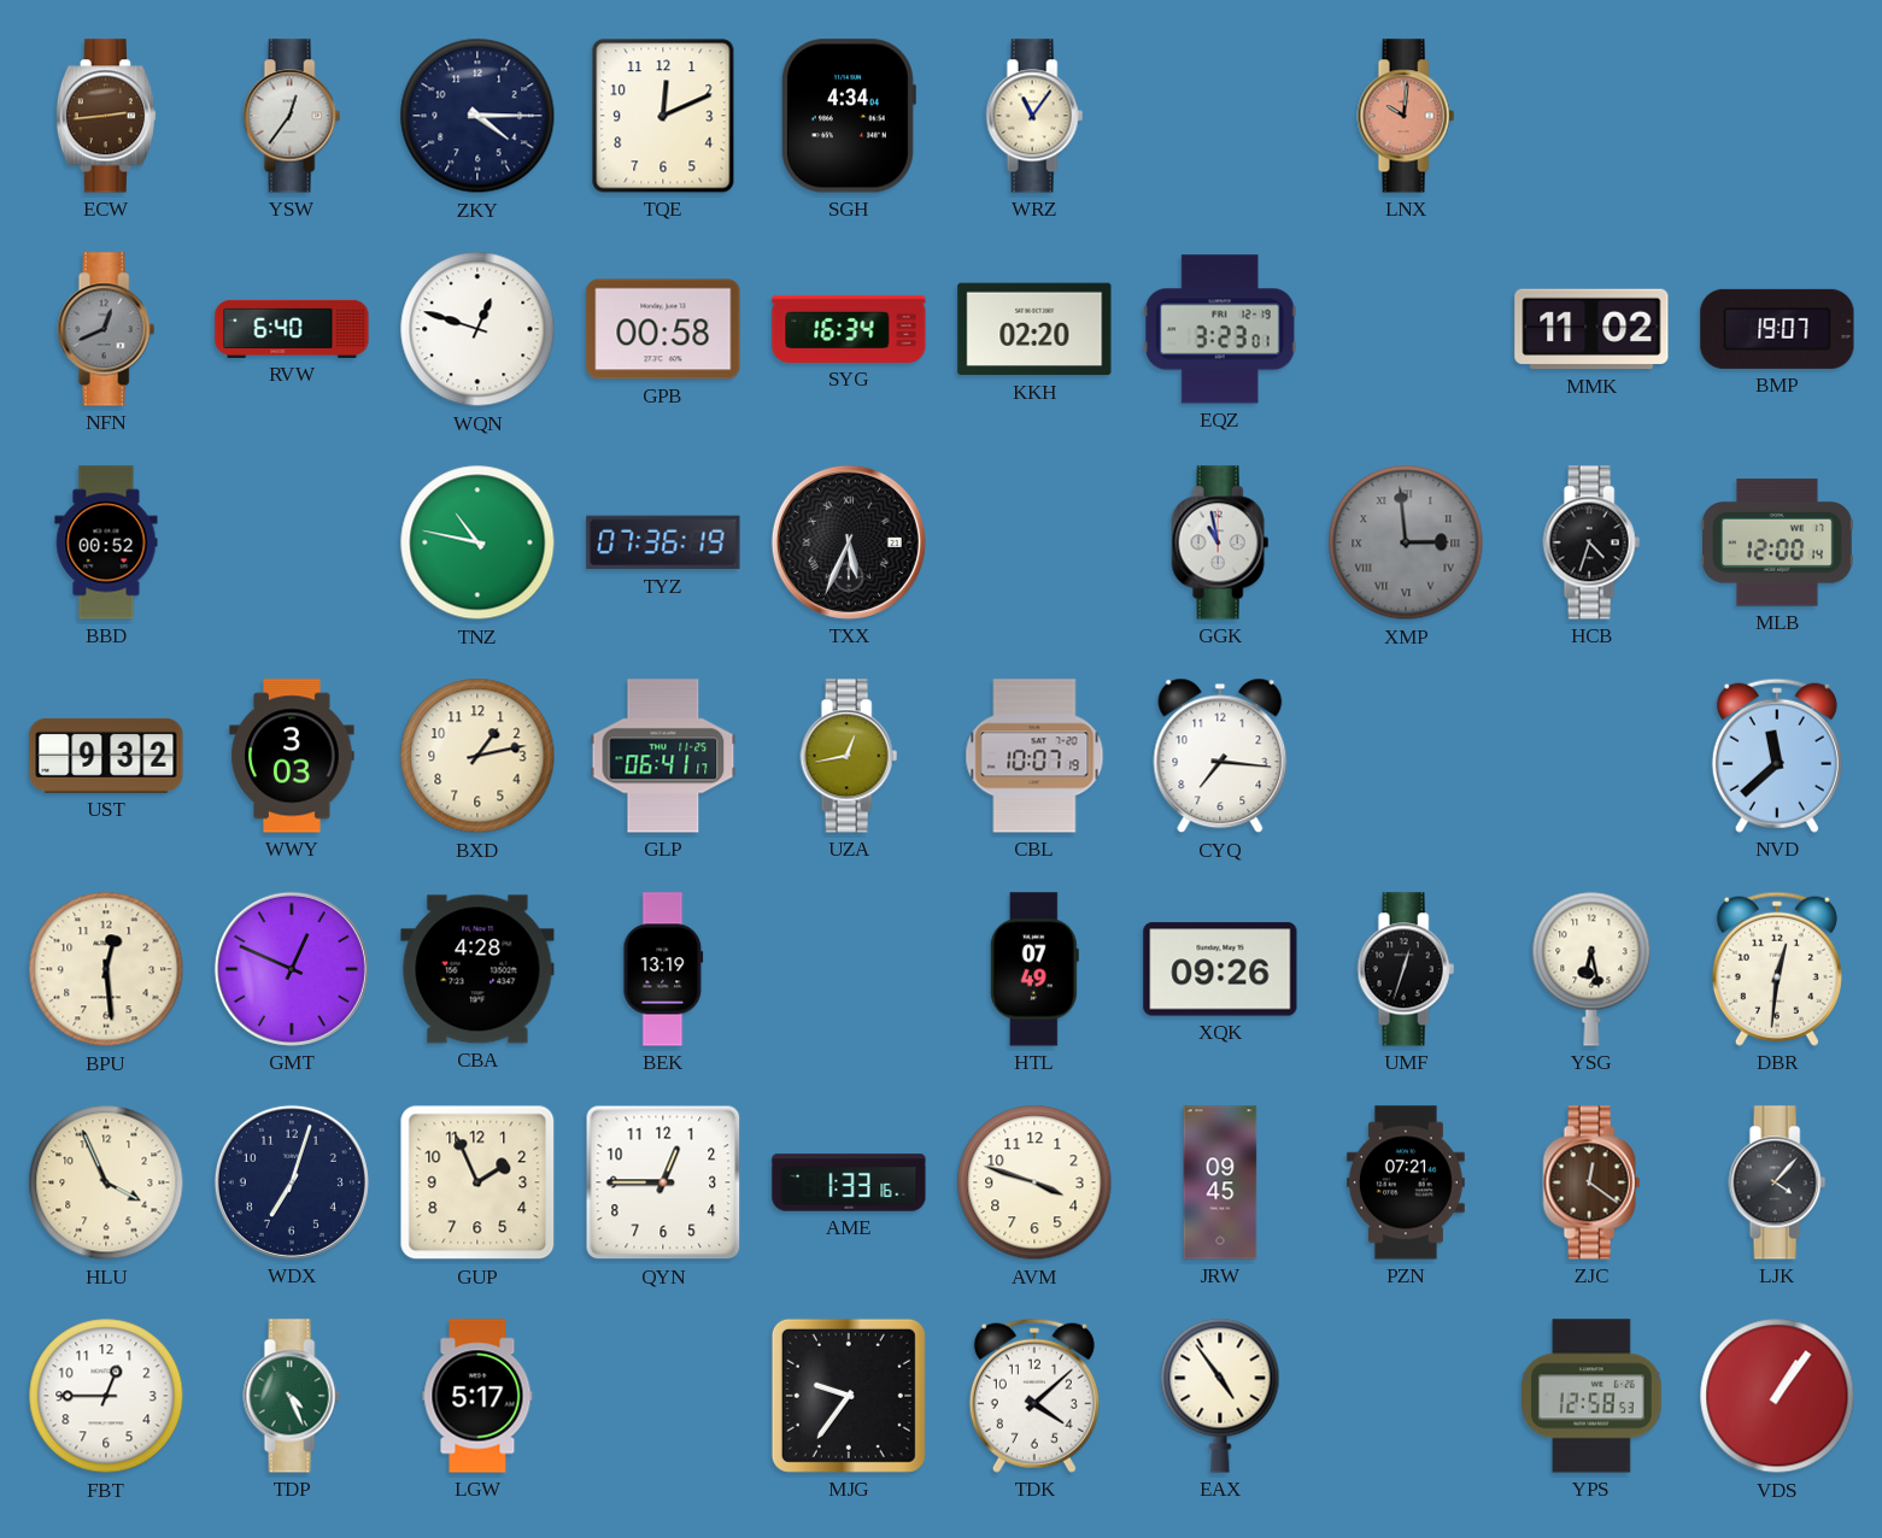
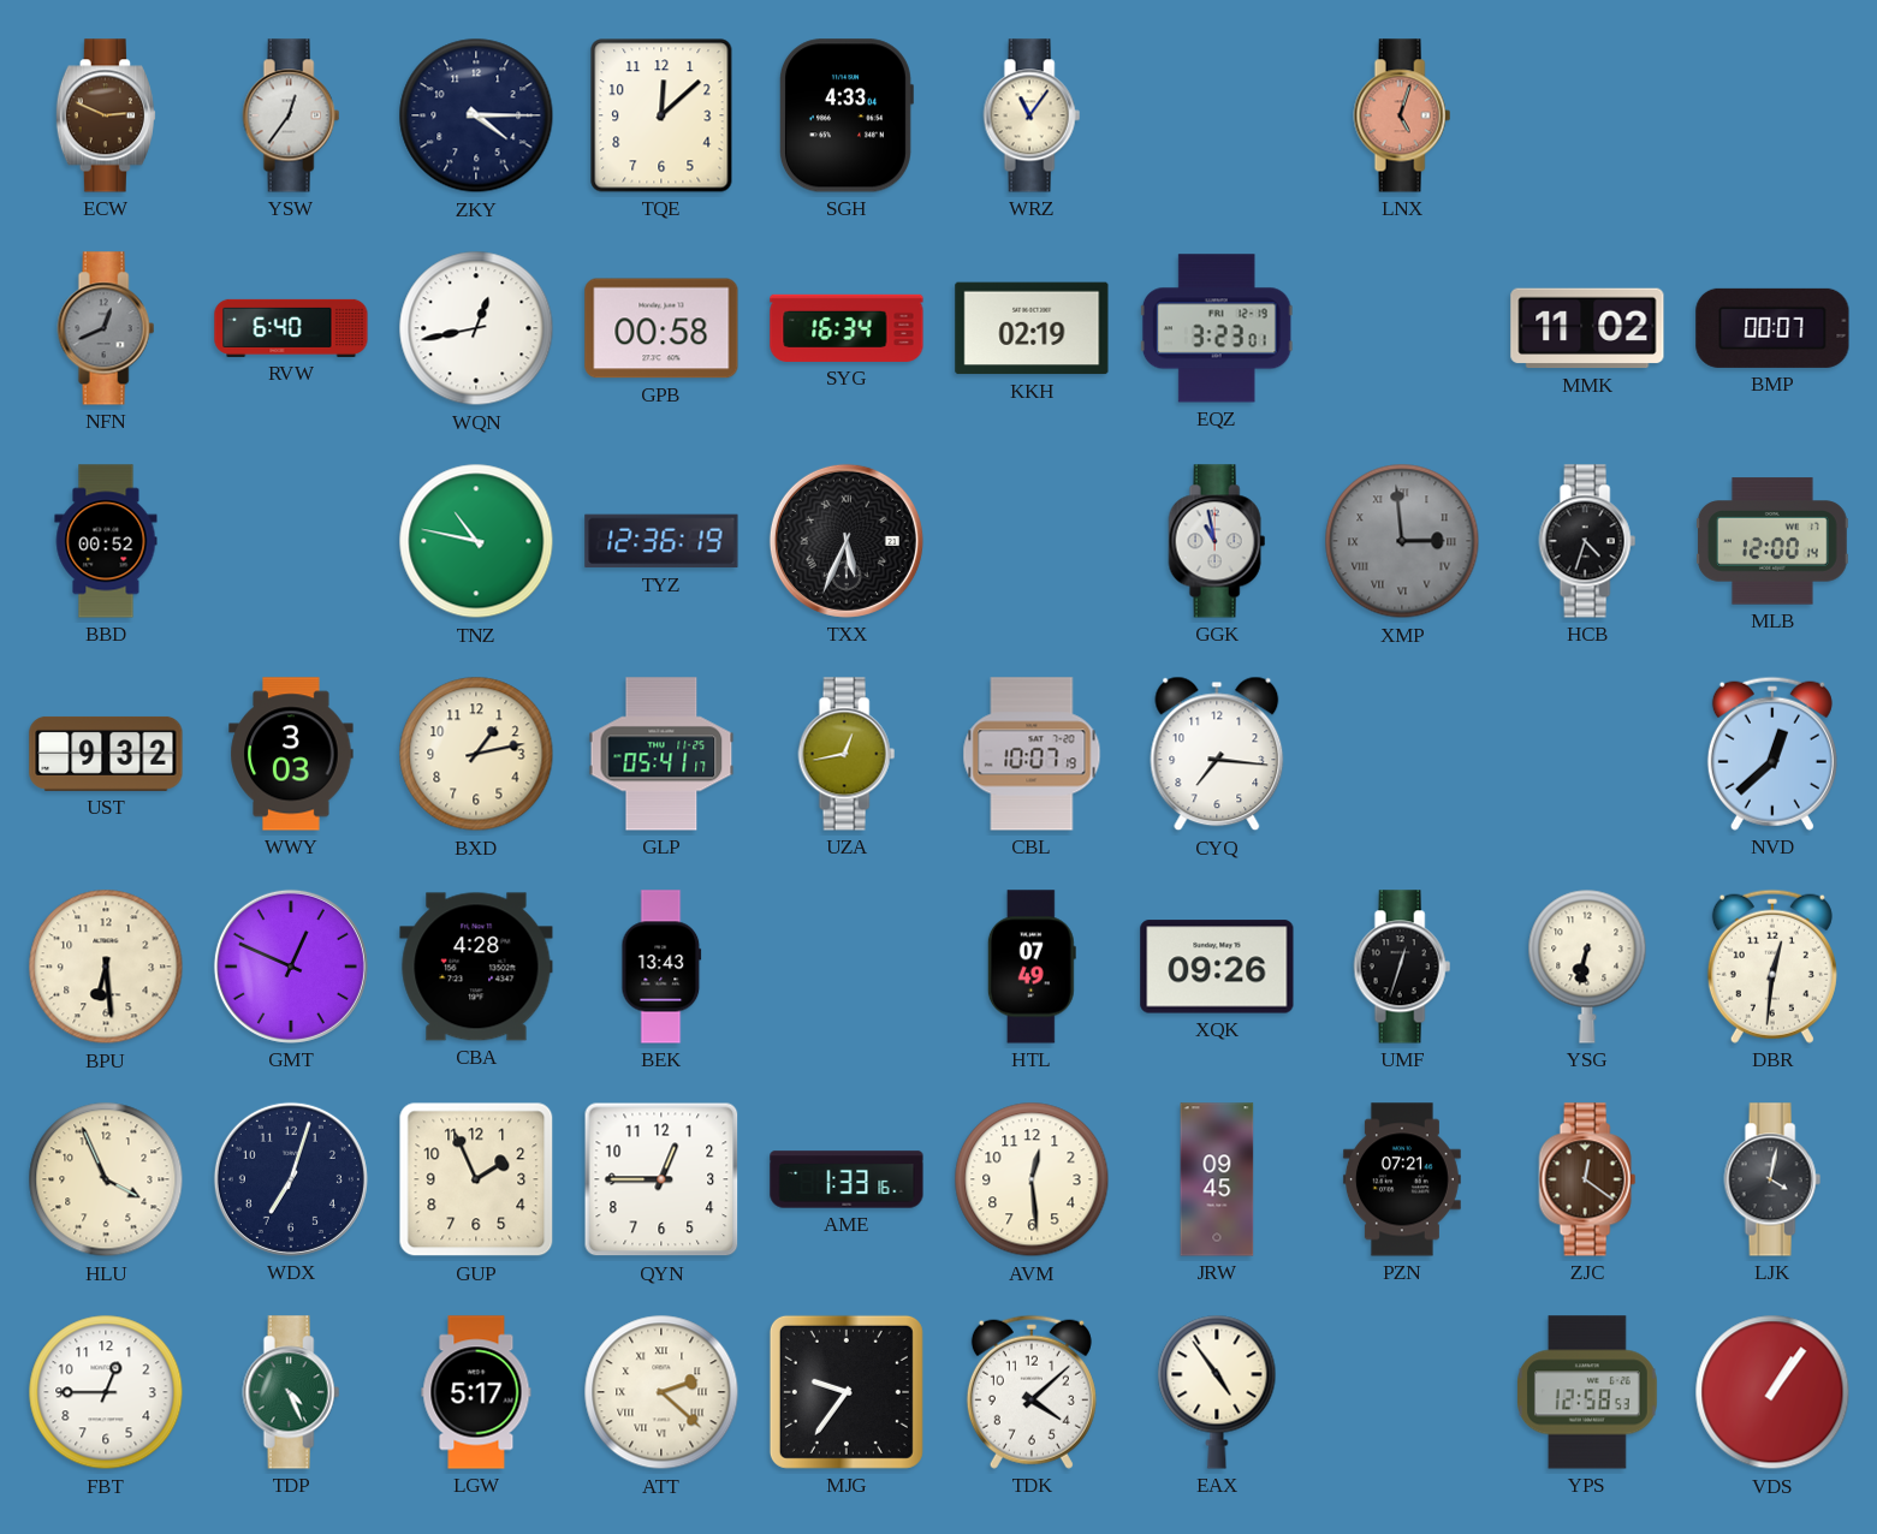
ECW: 2:44 -> 2:49 (106, 115)
TQE: 12:11 -> 12:08 (661, 115)
SGH: 4:34 -> 4:33 (845, 115)
LNX: 10:01 -> 5:03 (1402, 115)
WQN: 12:48 -> 12:43 (476, 328)
KKH: 02:20 -> 02:19 (1032, 328)
BMP: 19:07 -> 00:07 (1772, 328)
TYZ: 07:36 -> 12:36 (661, 541)
GLP: 06:41 -> 05:41 (661, 754)
NVD: 11:38 -> 12:38 (1772, 754)
BPU: 12:29 -> 6:29 (106, 967)
BEK: 13:19 -> 13:43 (661, 967)
YSG: 6:28 -> 6:32 (1587, 967)
AVM: 3:48 -> 12:29 (1032, 1179)
LJK: 4:07 -> 4:02 (1772, 1179)
ATT: none -> 2:22 (661, 1392)
